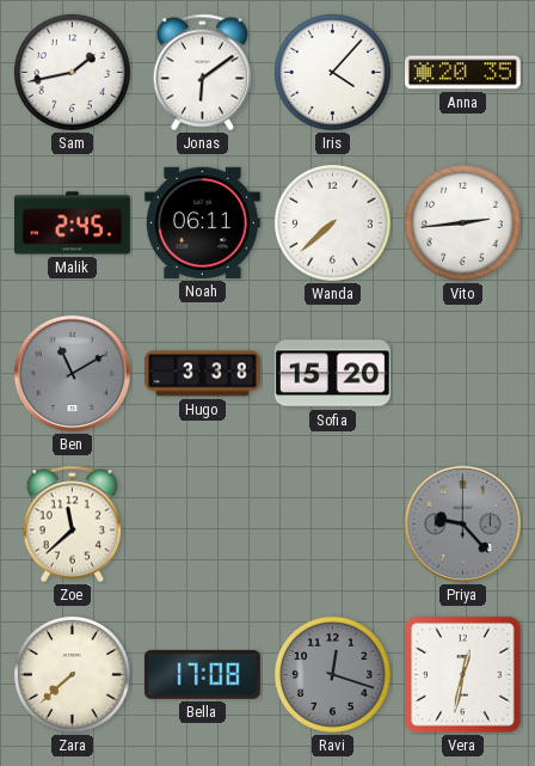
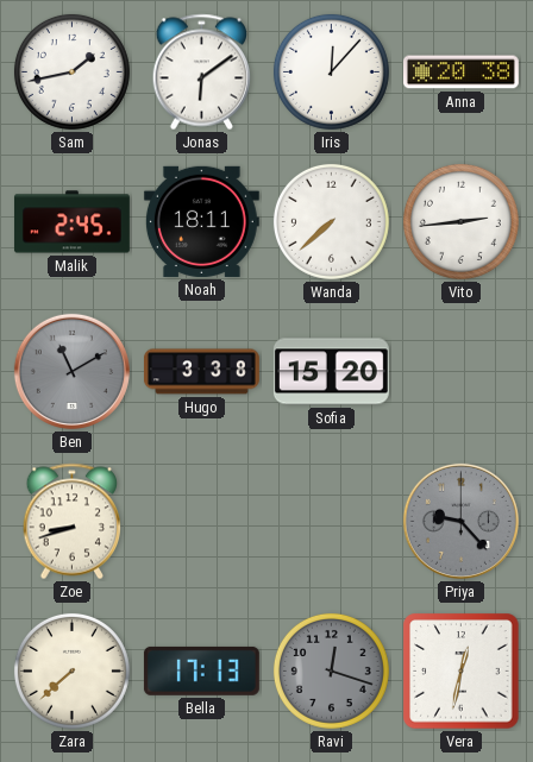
Iris: 4:07 -> 12:07 (331, 71)
Anna: 20:35 -> 20:38 (460, 73)
Noah: 06:11 -> 18:11 (201, 221)
Zoe: 11:38 -> 8:42 (73, 522)
Bella: 17:08 -> 17:13 (201, 670)
